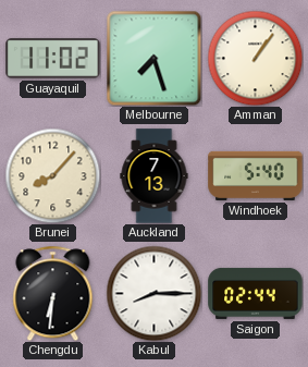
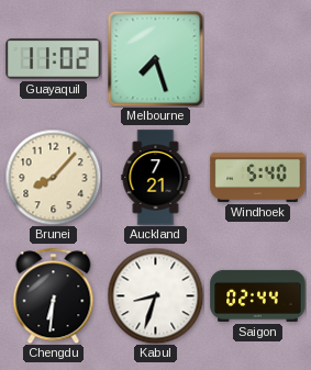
Amman: 1:06 -> none (255, 58)
Auckland: 7:13 -> 7:21 (156, 178)
Kabul: 8:15 -> 8:33 (155, 295)
